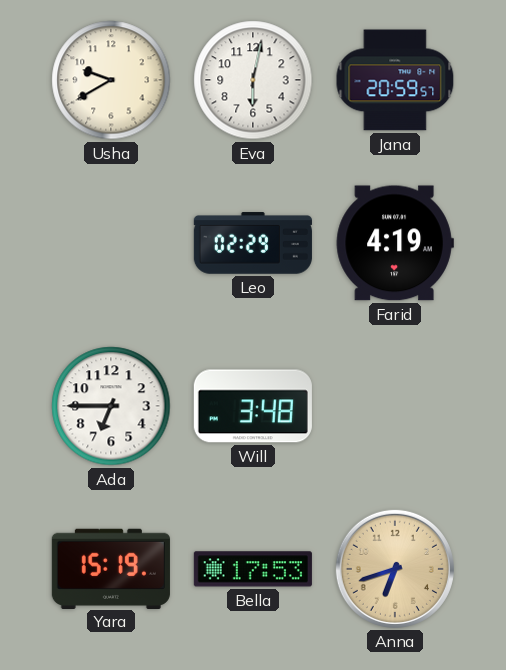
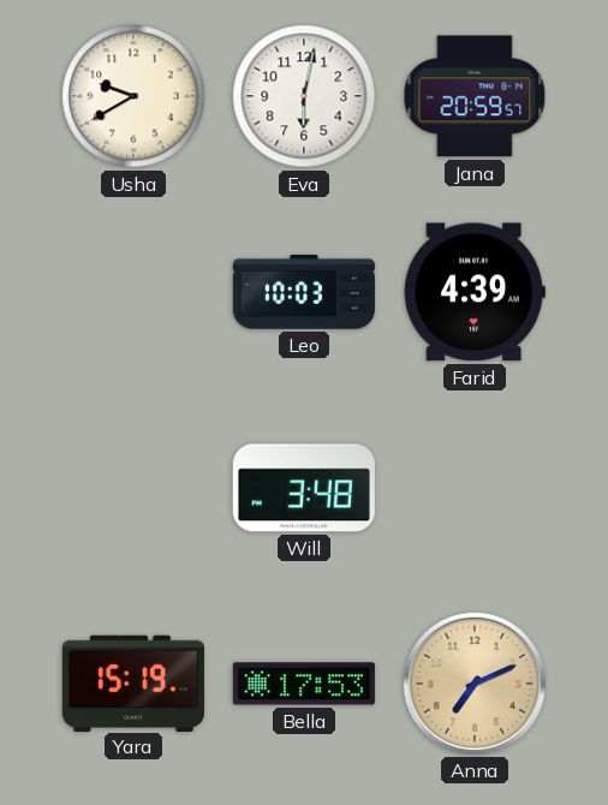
Leo: 02:29 -> 10:03 (304, 292)
Farid: 4:19 -> 4:39 (475, 292)
Ada: 6:45 -> none (111, 406)
Anna: 6:42 -> 7:11 (475, 684)
